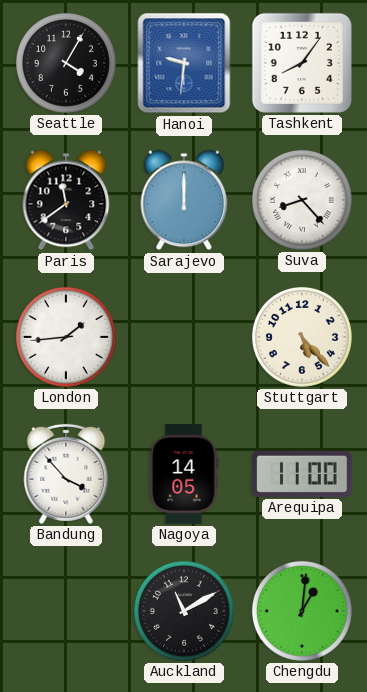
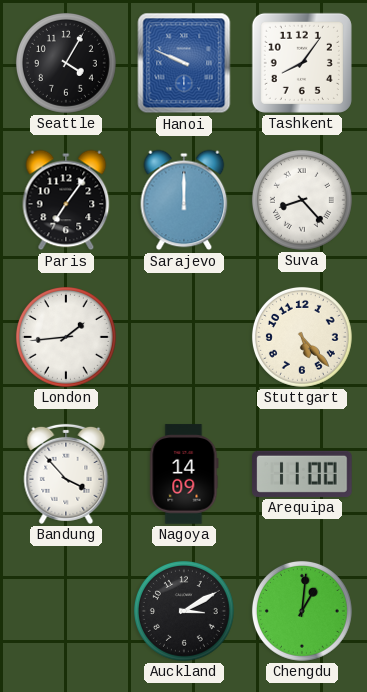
Hanoi: 9:31 -> 9:49 (184, 63)
Paris: 11:39 -> 7:06 (66, 200)
Nagoya: 14:05 -> 14:09 (184, 474)
Auckland: 11:10 -> 3:10 (184, 611)
